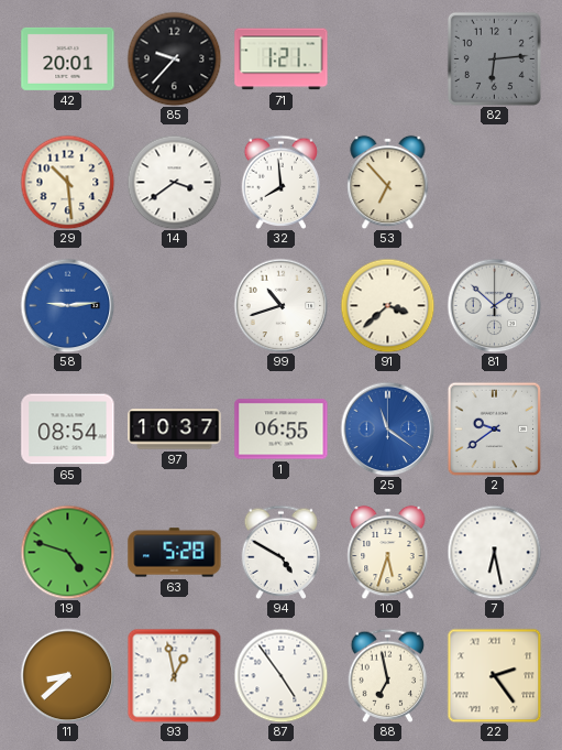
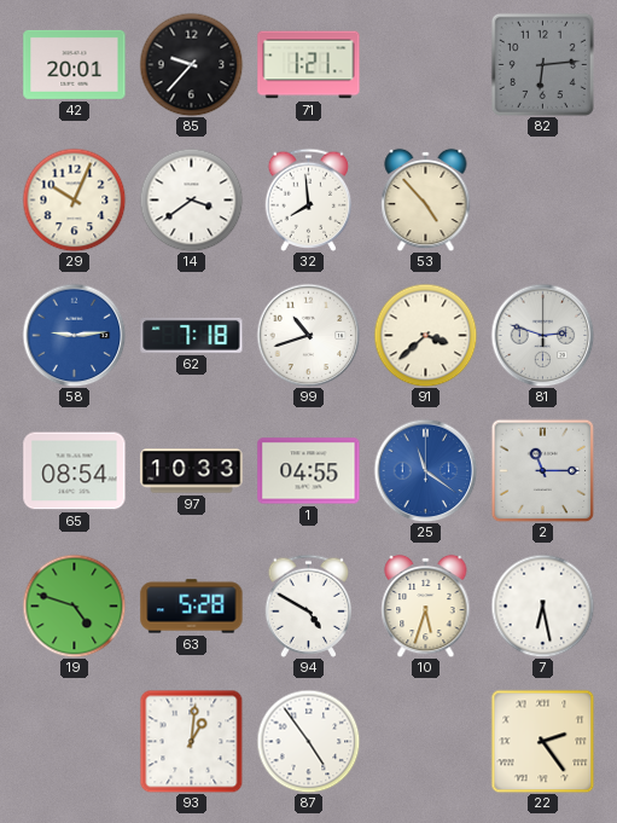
29: 10:29 -> 10:04 (74, 199)
53: 6:53 -> 4:53 (426, 199)
62: none -> 7:18 (192, 335)
81: 1:52 -> 2:48 (542, 335)
97: 10:37 -> 10:33 (192, 471)
1: 06:55 -> 04:55 (309, 471)
2: 9:39 -> 11:15 (542, 470)
11: 8:38 -> none (67, 675)
93: 12:58 -> 1:01 (191, 741)
88: 6:58 -> none (388, 675)
